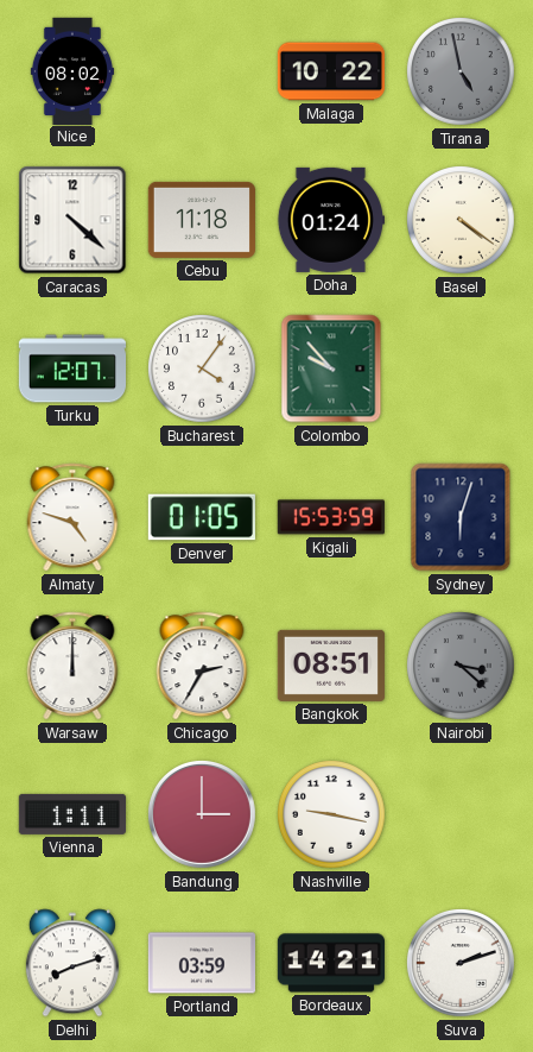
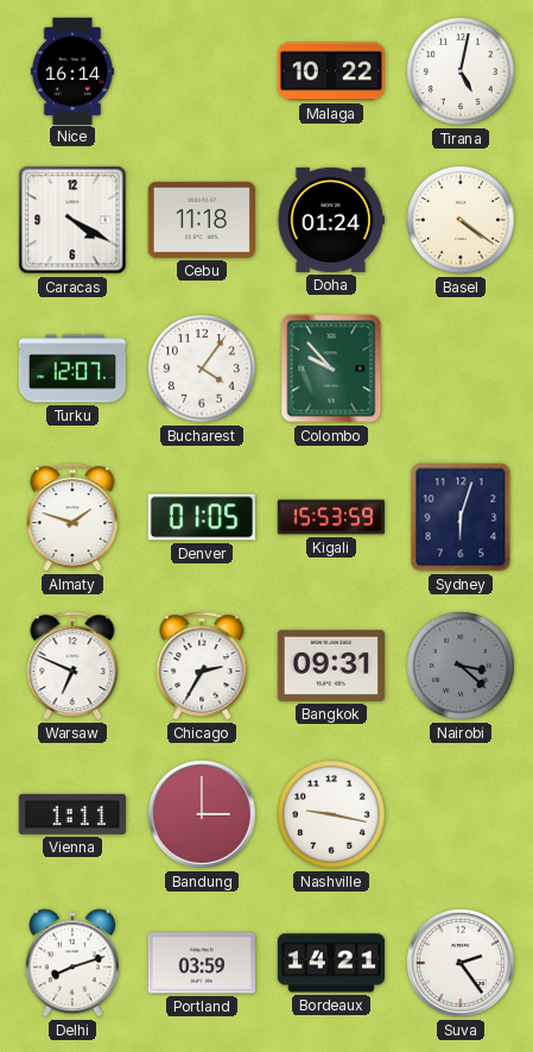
Nice: 08:02 -> 16:14 (72, 70)
Tirana: 4:58 -> 5:02 (462, 73)
Tirana dial: grey -> white (462, 73)
Caracas: 4:22 -> 4:20 (72, 220)
Almaty: 4:48 -> 1:48 (72, 517)
Warsaw: 12:00 -> 6:49 (72, 666)
Bangkok: 08:51 -> 09:31 (330, 666)
Suva: 2:12 -> 2:24 (462, 964)
